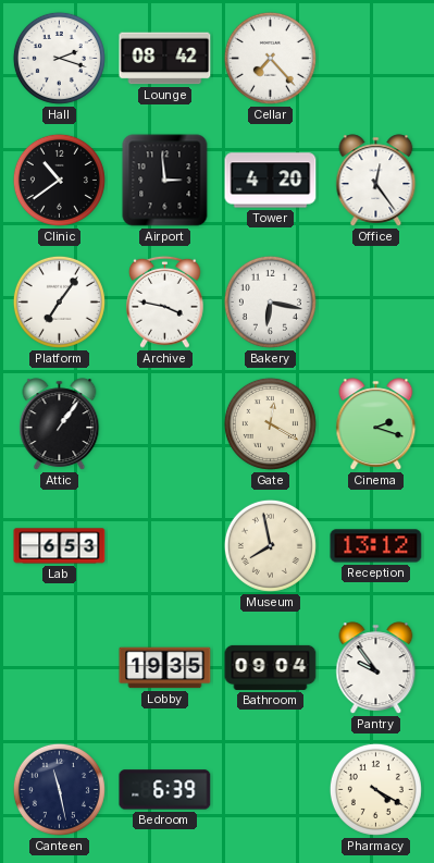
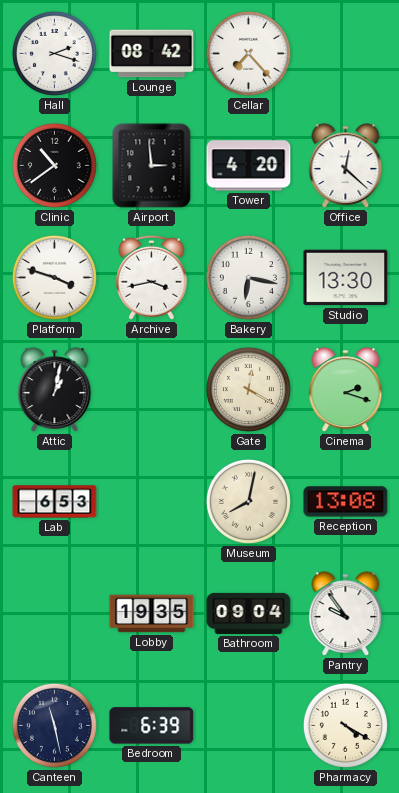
Office: 12:24 -> 12:22 (346, 166)
Platform: 7:06 -> 3:48 (54, 277)
Archive: 3:47 -> 3:43 (152, 277)
Studio: none -> 13:30 (346, 278)
Attic: 1:06 -> 1:02 (55, 390)
Museum: 7:58 -> 8:02 (248, 501)
Reception: 13:12 -> 13:08 (346, 502)
